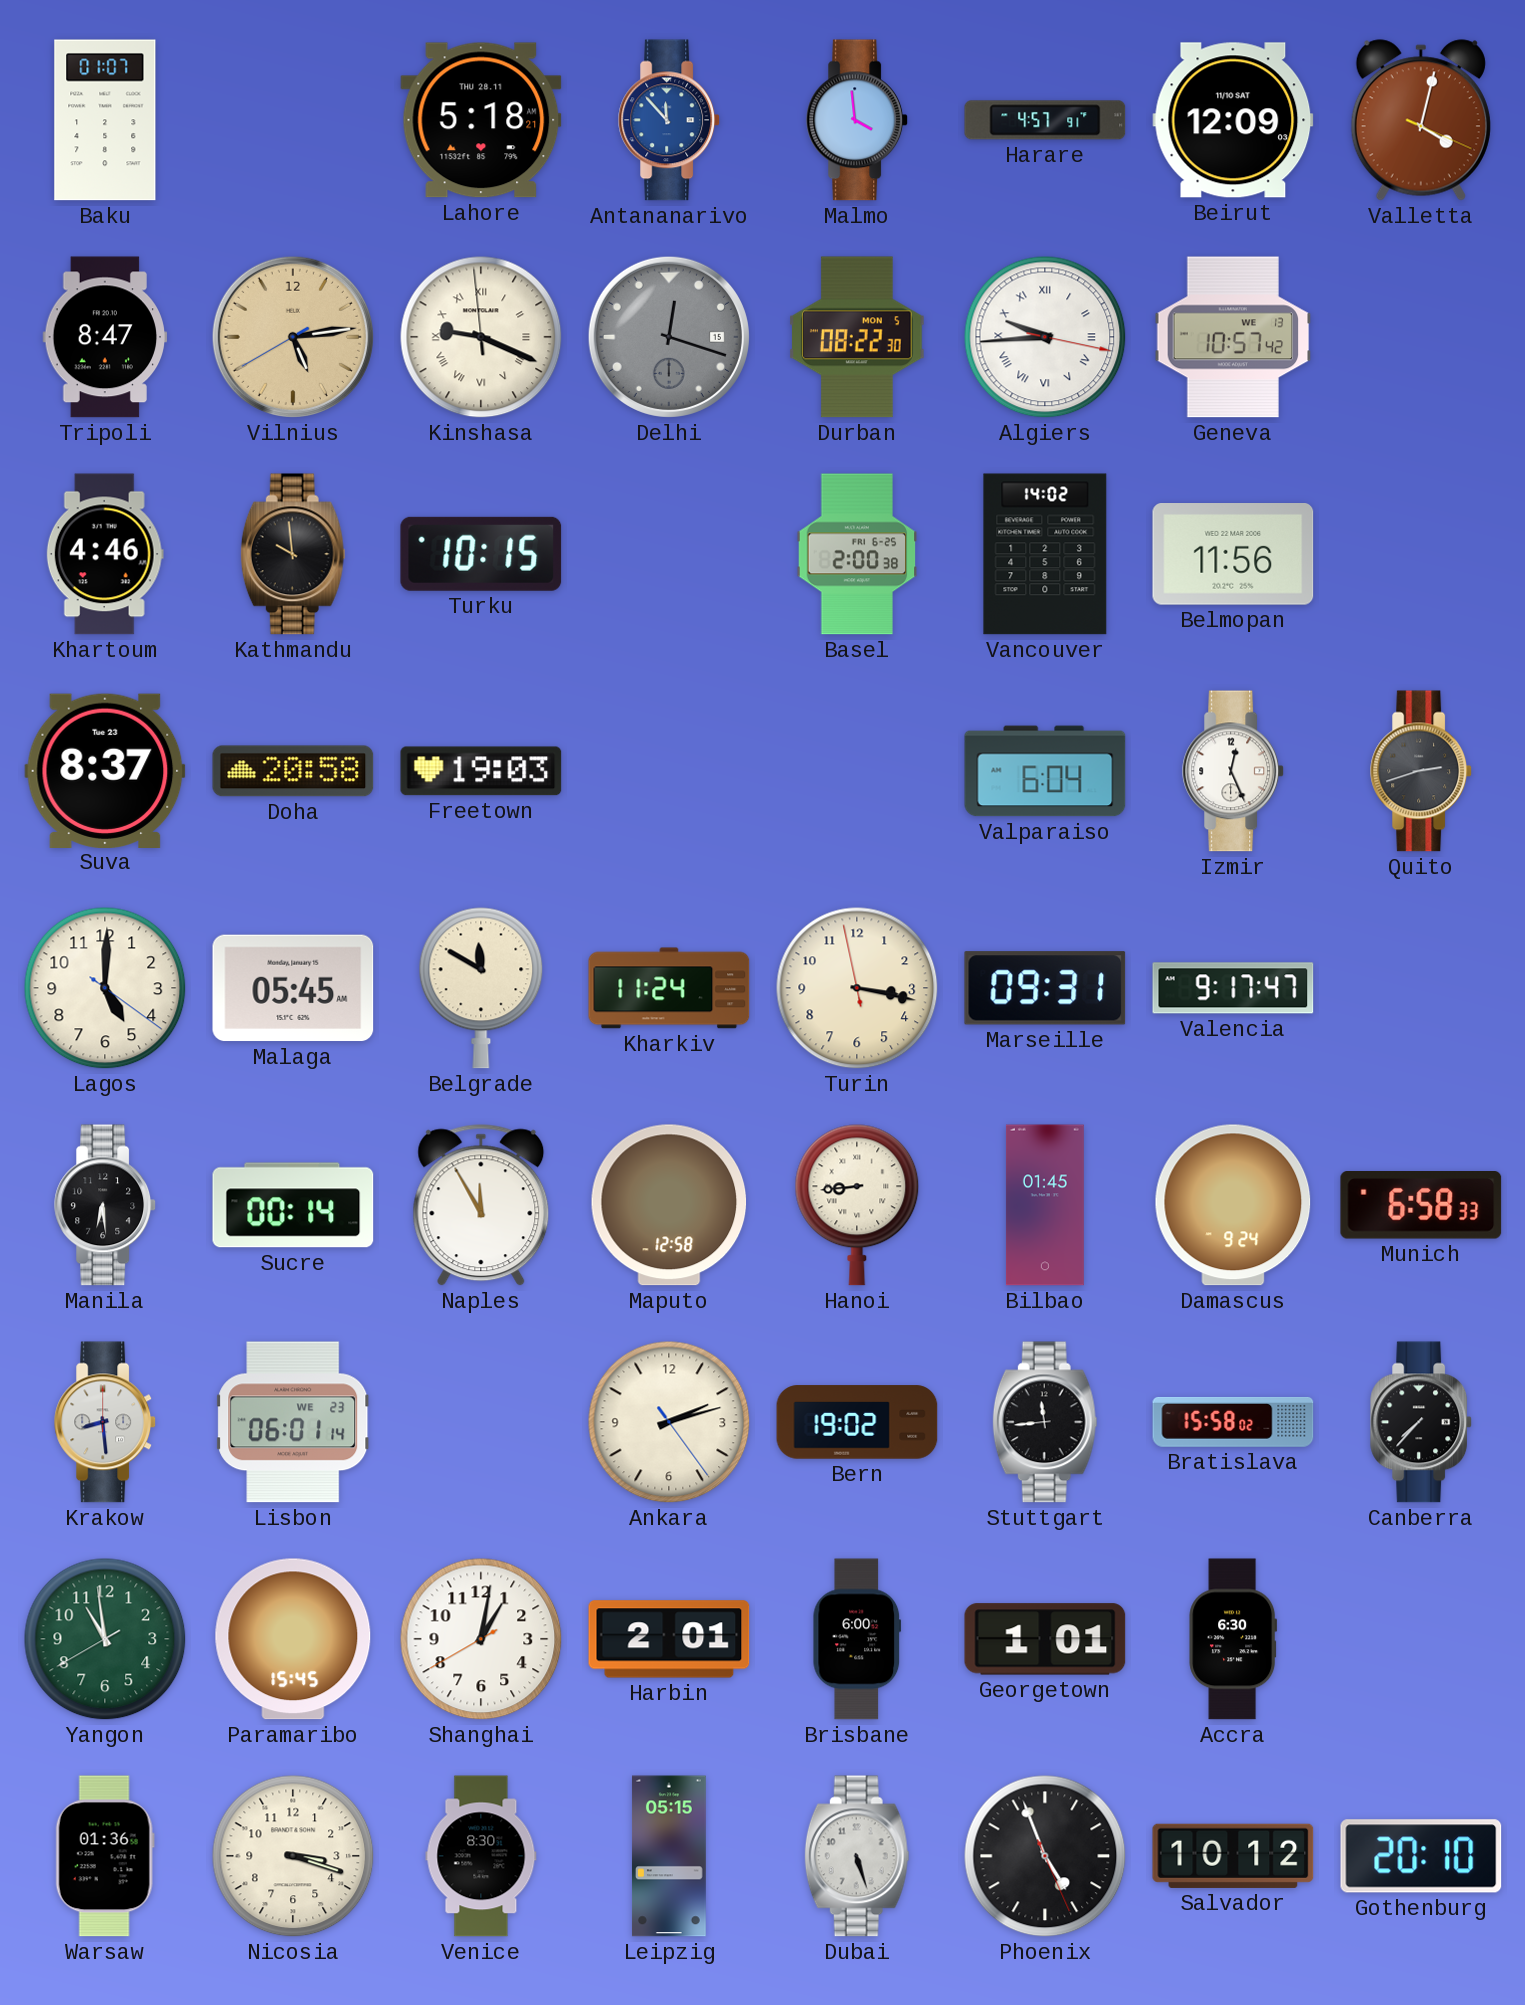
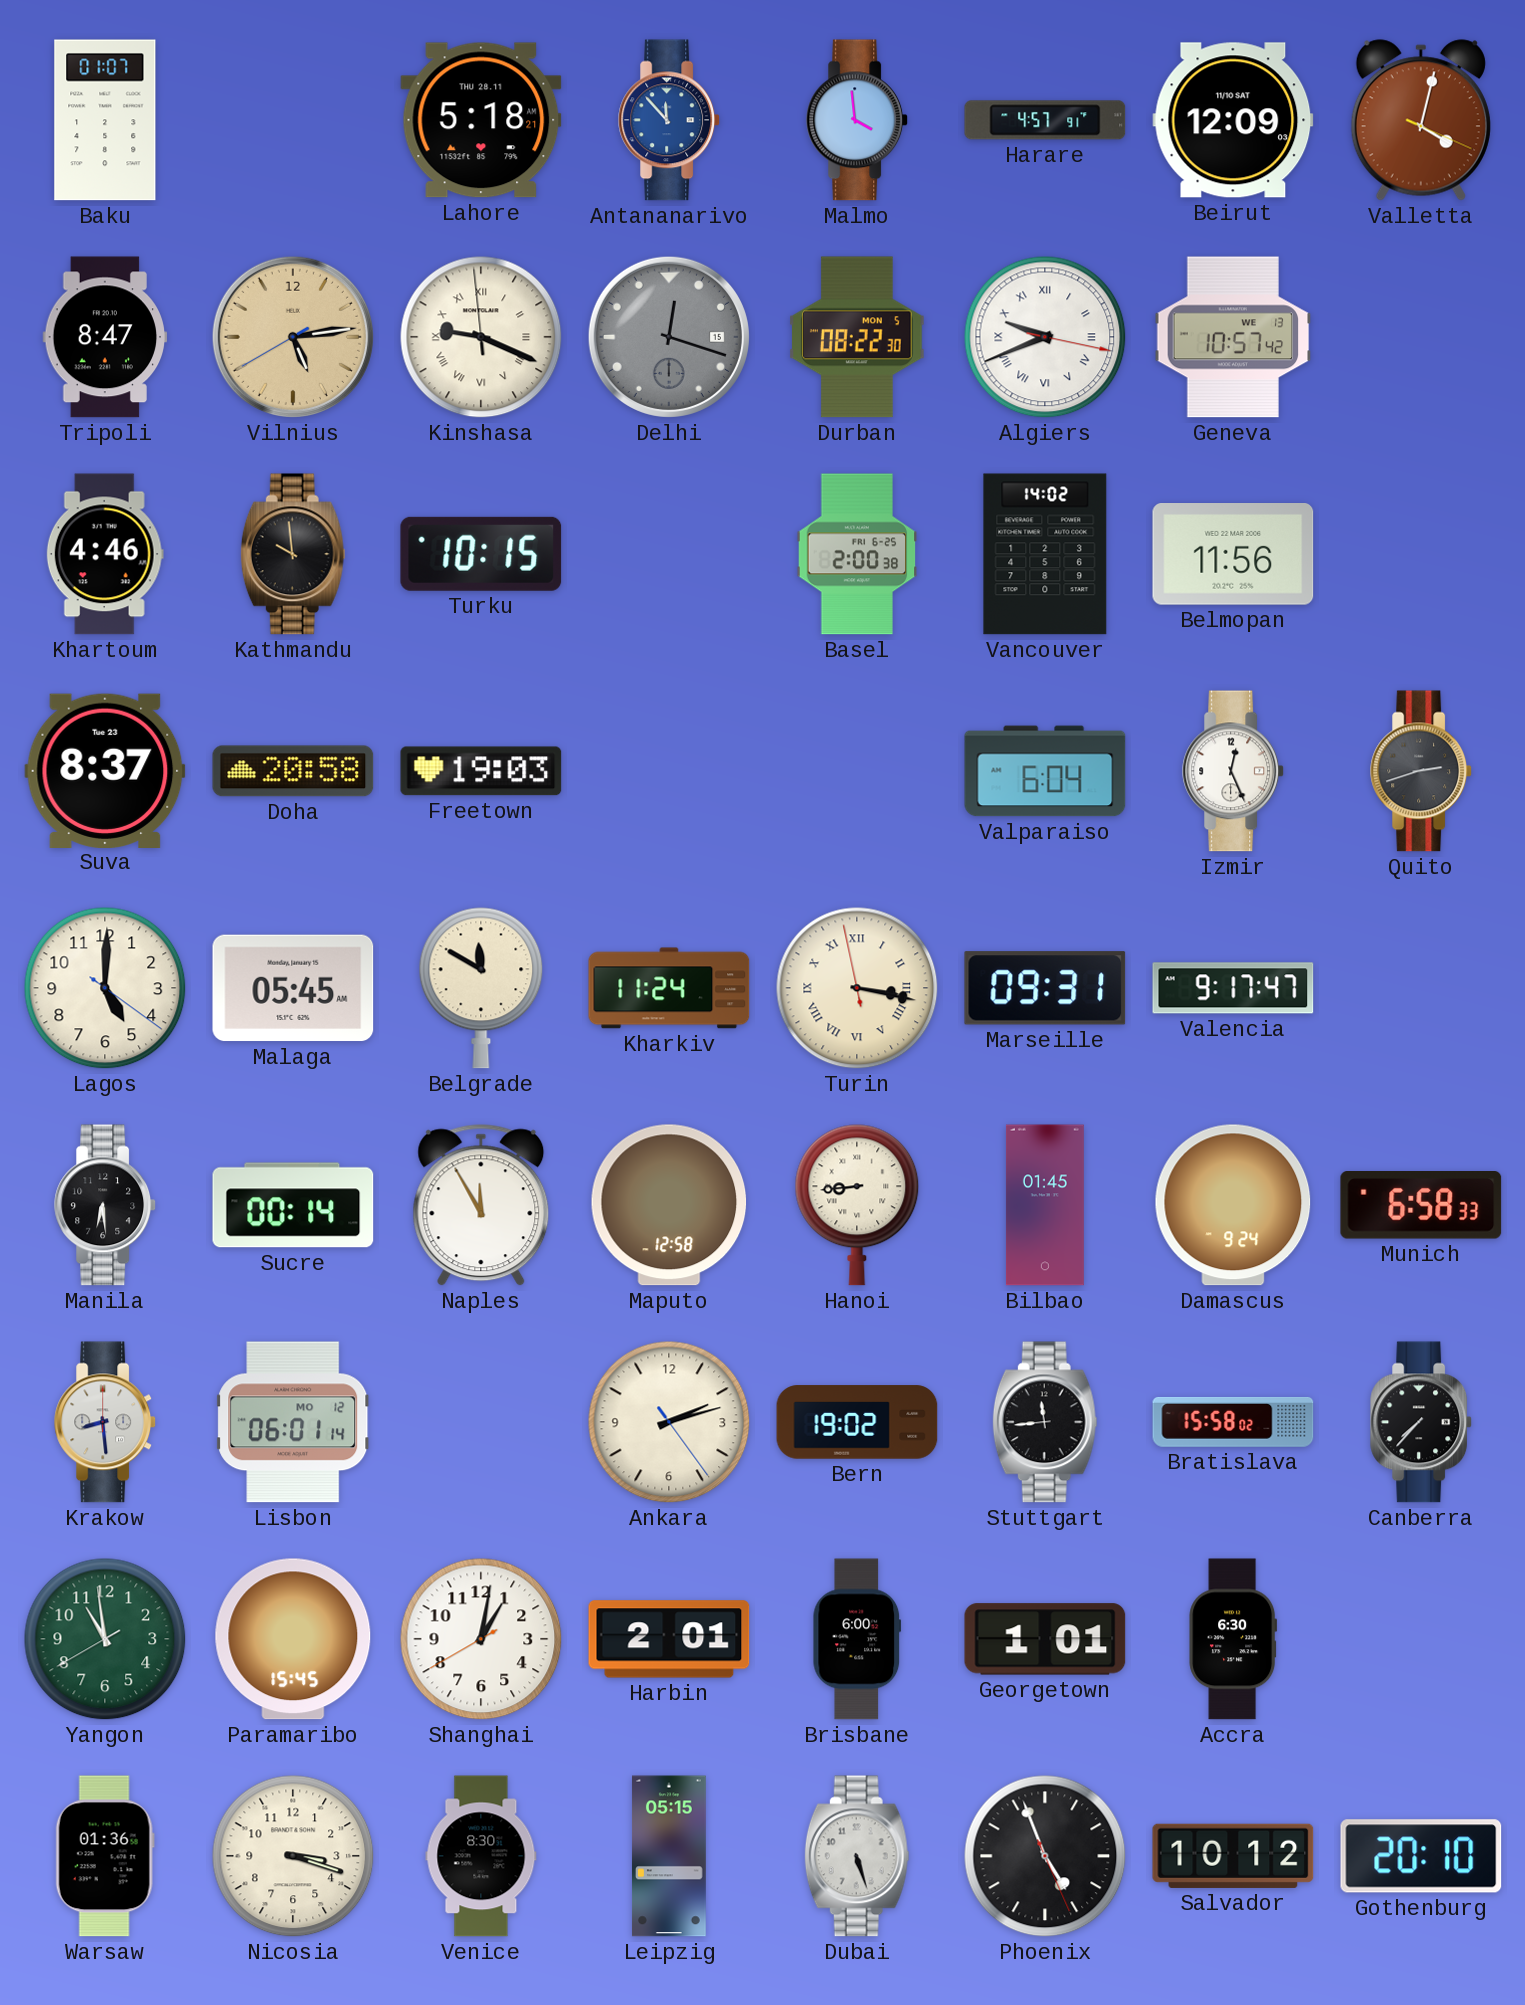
Algiers: 9:44 -> 9:41 (1045, 337)
Turin numerals: Arabic -> Roman (857, 988)
Lisbon date: WE 23 -> MO 12 (294, 1422)
